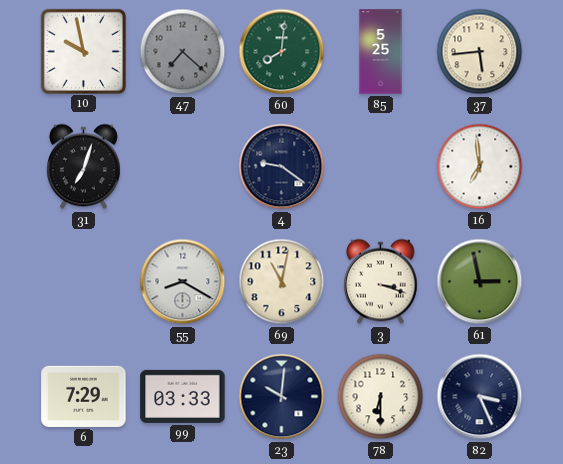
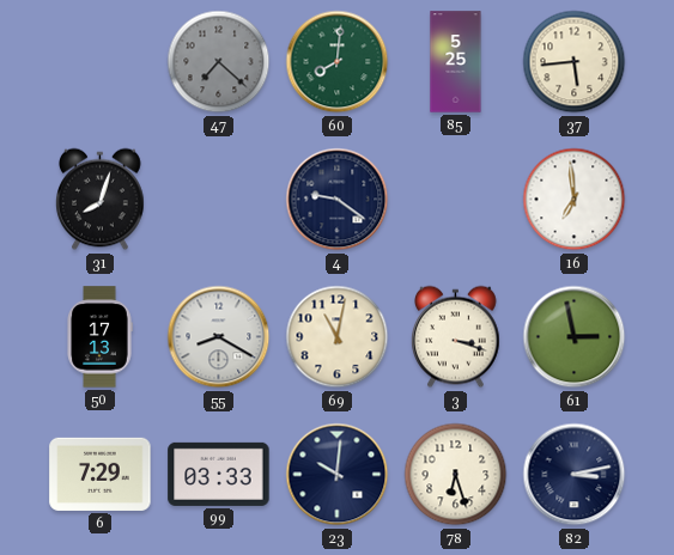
10: 9:58 -> none (83, 51)
31: 7:03 -> 8:03 (101, 200)
50: none -> 17:13 (99, 337)
78: 6:30 -> 6:27 (456, 475)
82: 3:26 -> 3:13 (575, 475)
